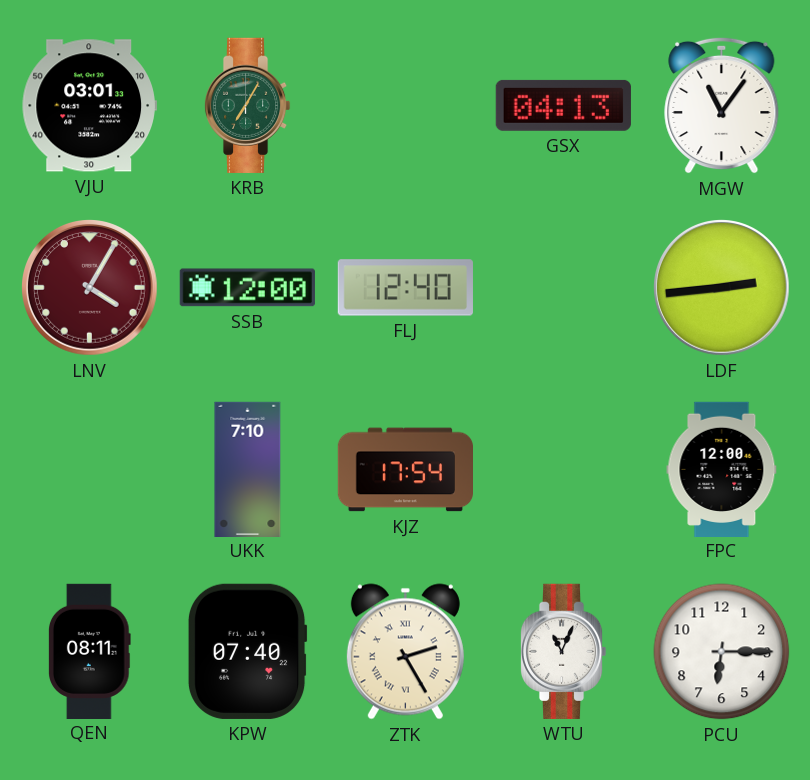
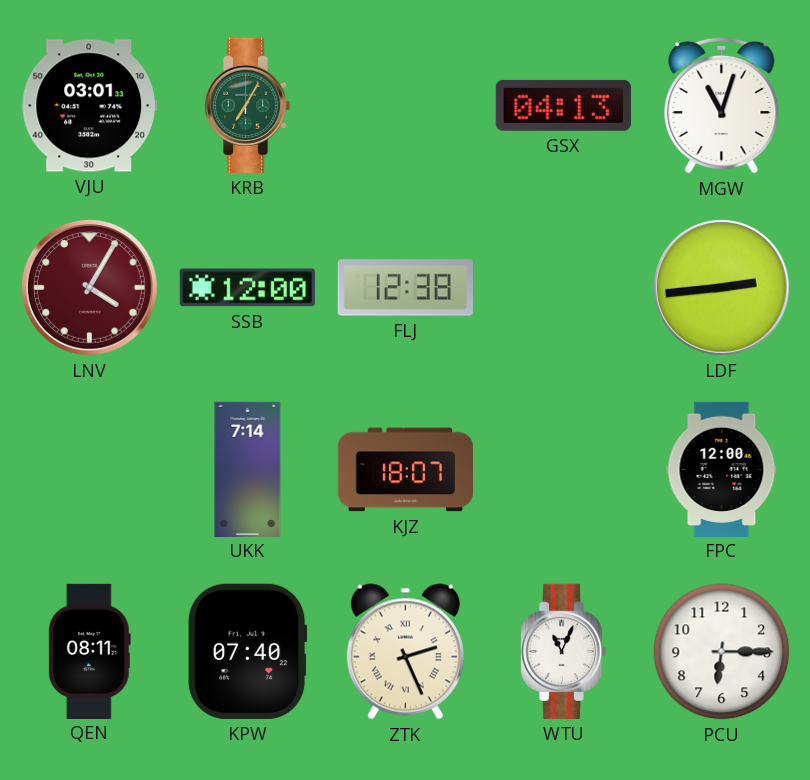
MGW: 11:06 -> 11:03 (722, 105)
FLJ: 12:40 -> 12:38 (405, 288)
UKK: 7:10 -> 7:14 (248, 469)
KJZ: 17:54 -> 18:07 (405, 470)
ZTK: 2:25 -> 2:26 (405, 652)
